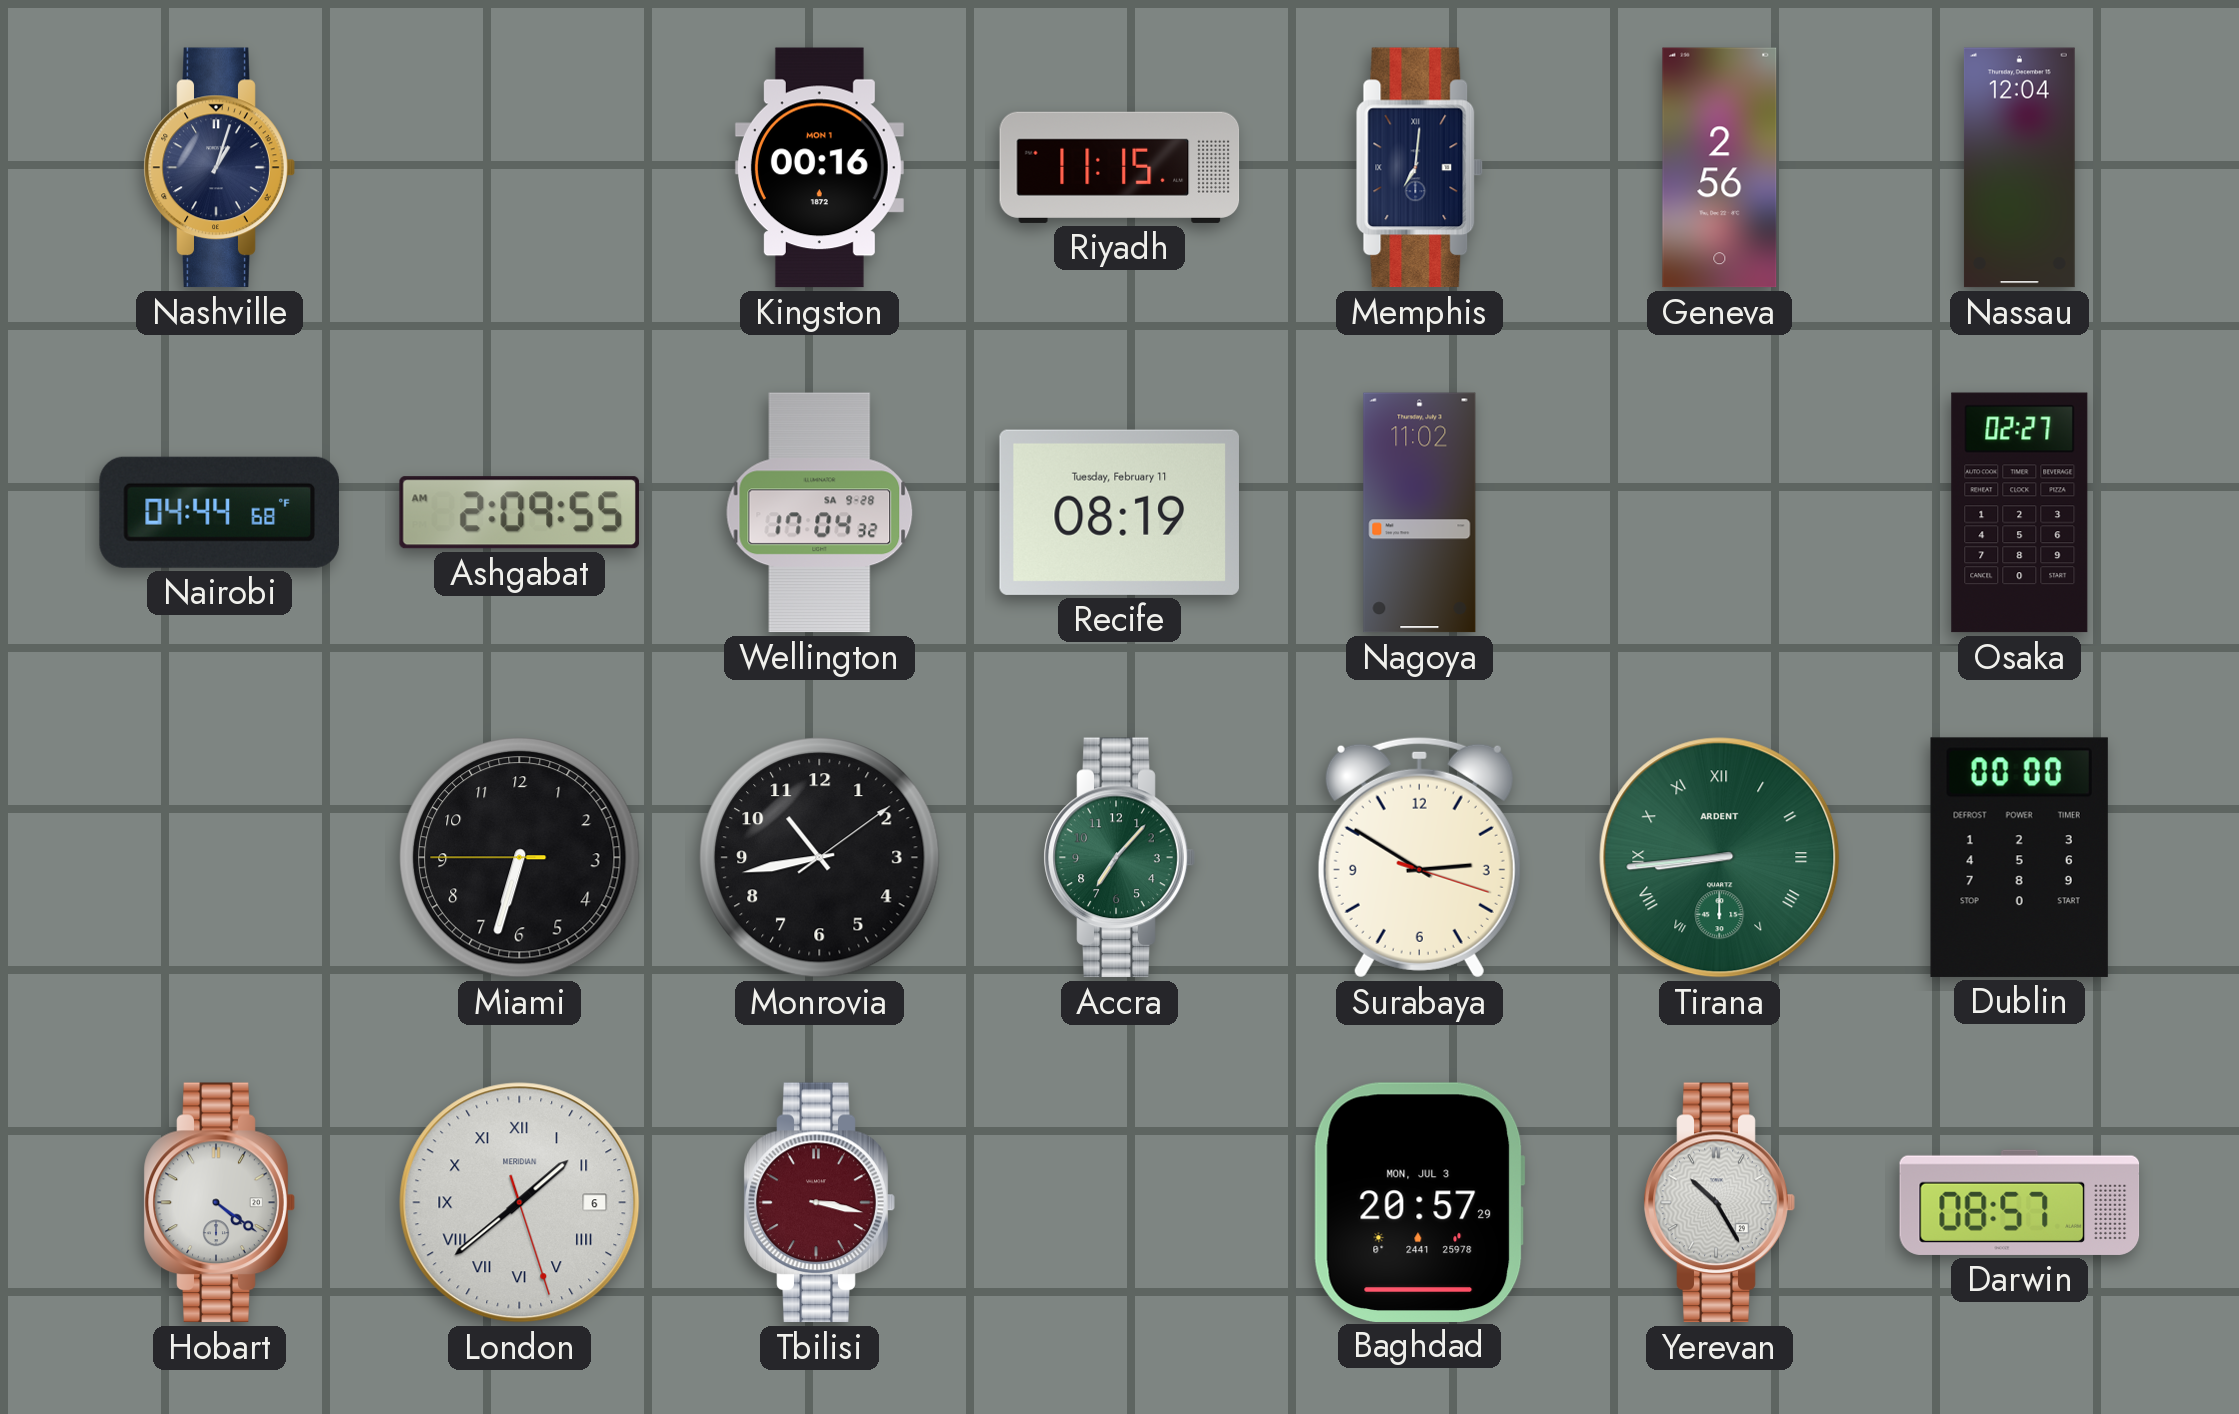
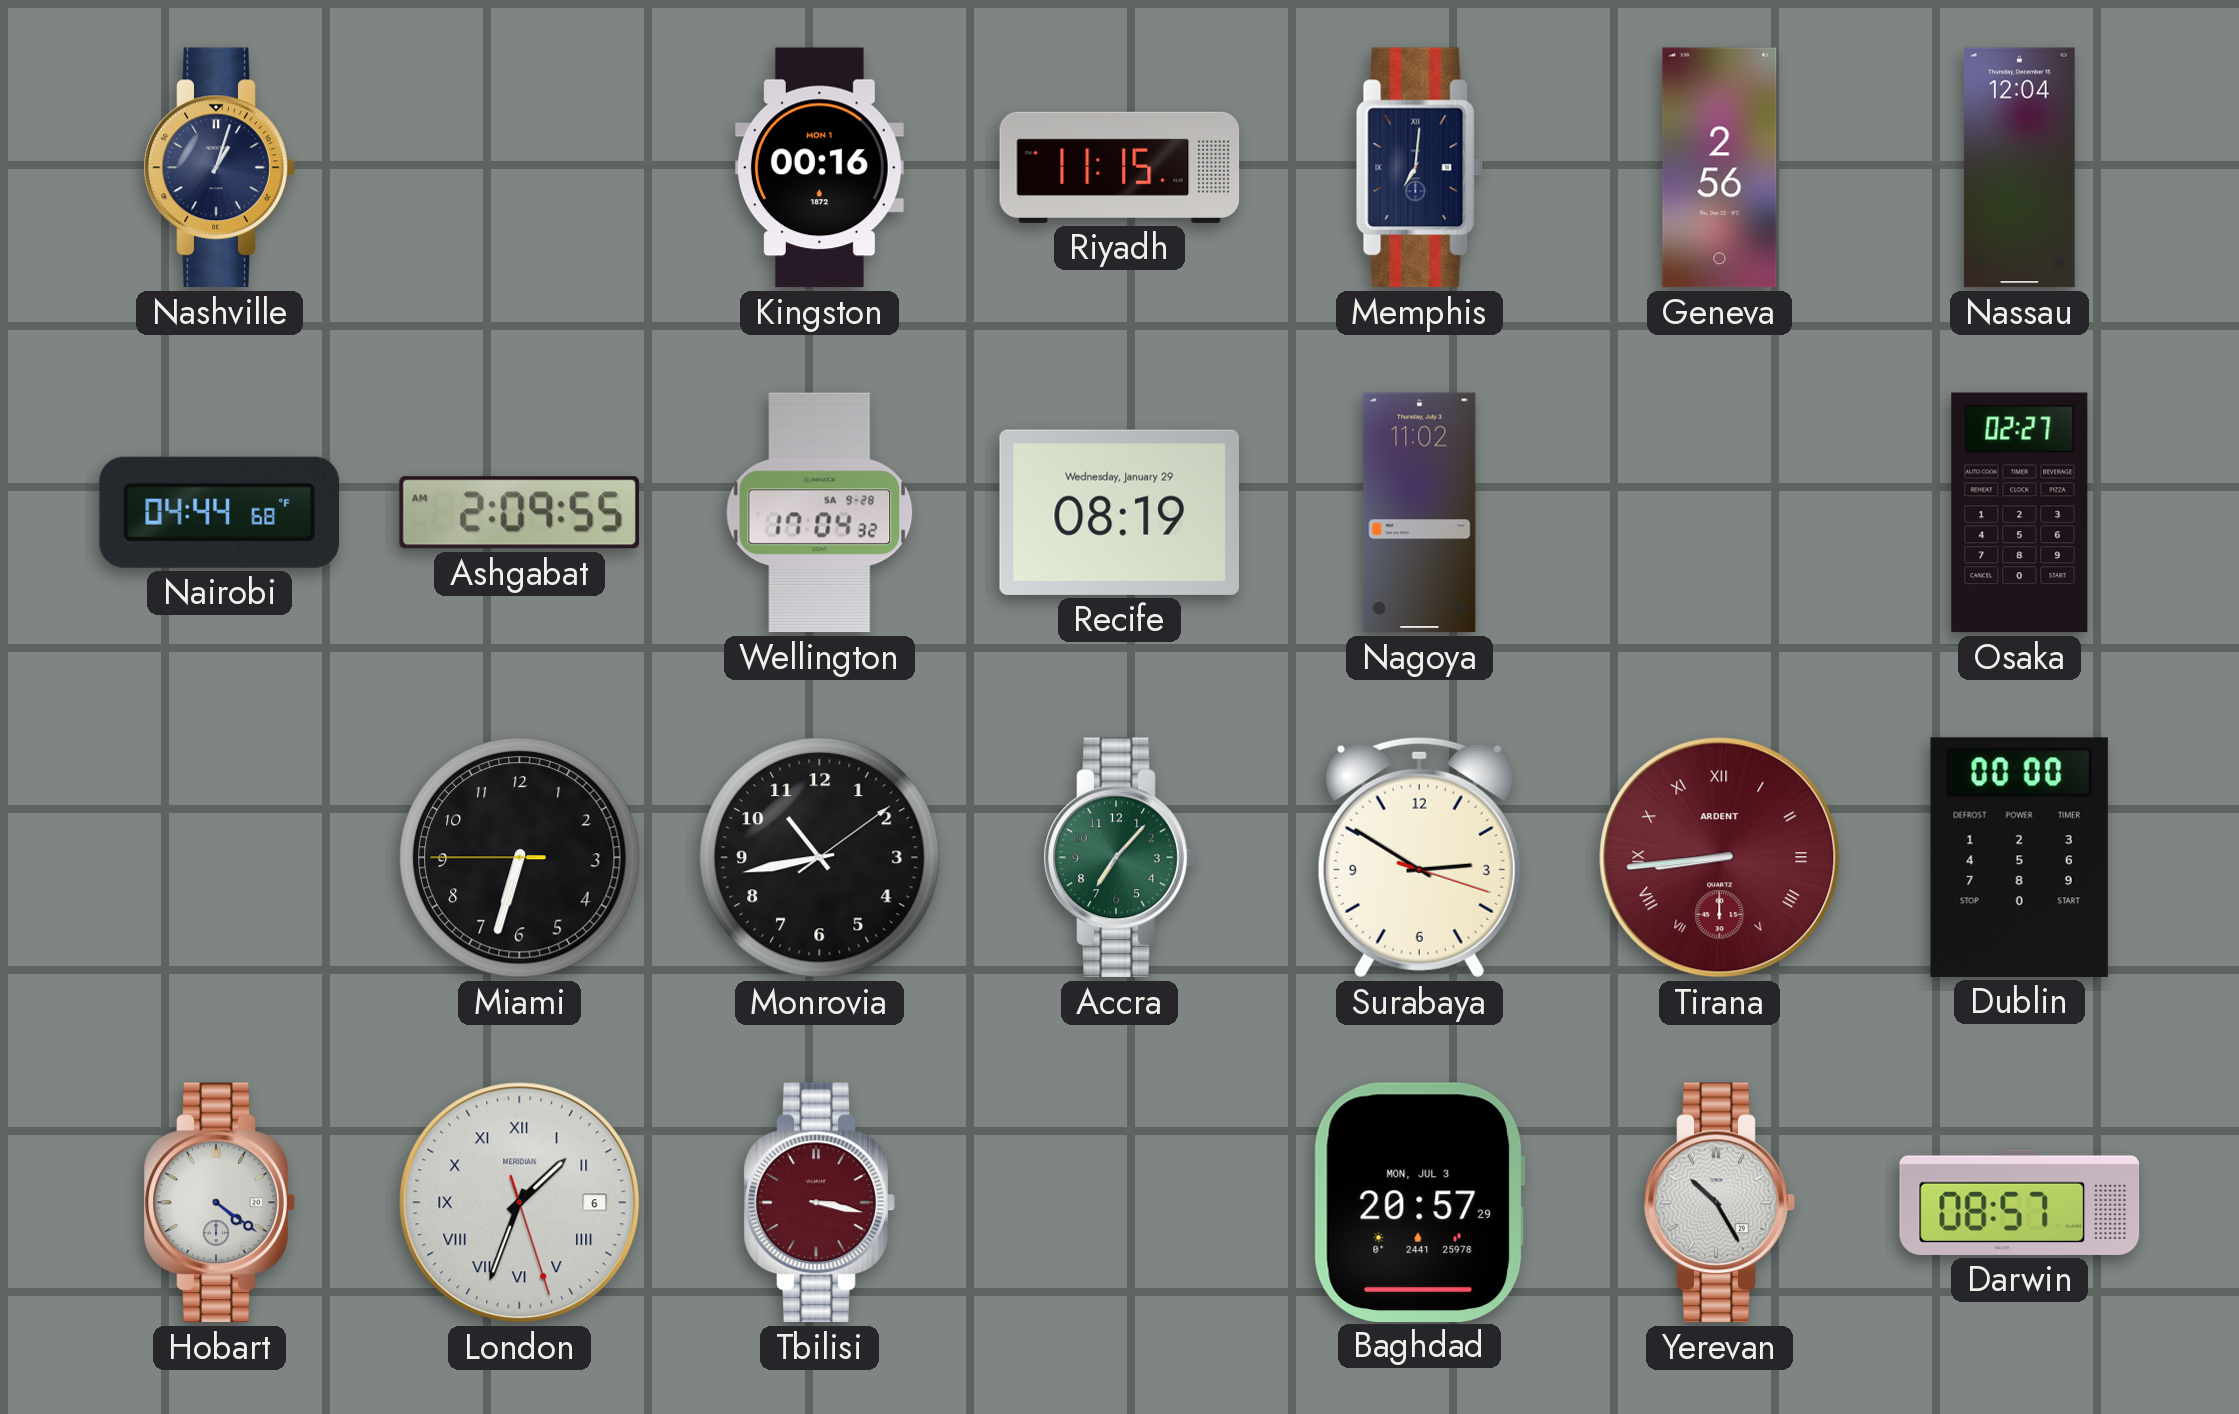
Recife date: Tuesday, February 11 -> Wednesday, January 29 (1119, 512)
Tirana dial: green -> burgundy (1720, 858)
London: 1:38 -> 1:33 (520, 1203)
